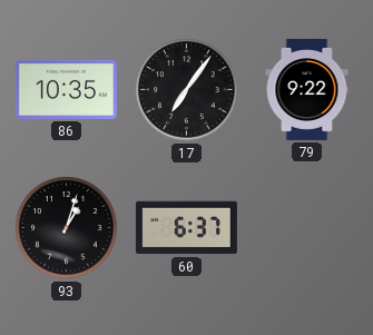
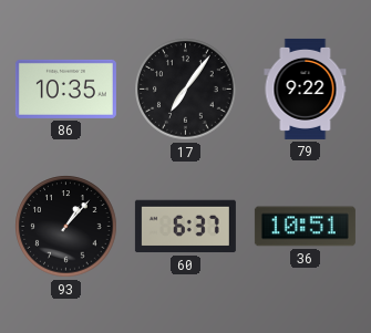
93: 1:03 -> 1:07 (66, 227)
36: none -> 10:51 (305, 227)
